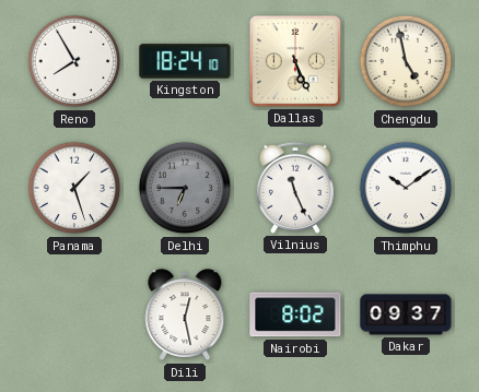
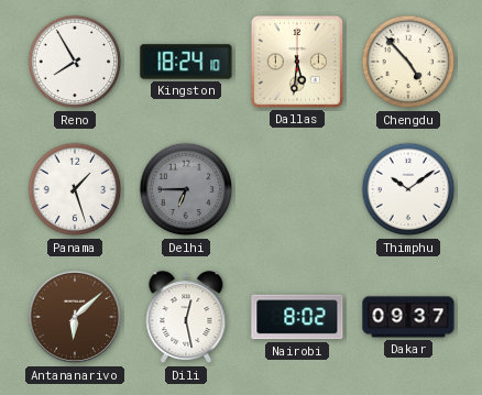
Dallas: 5:26 -> 5:31 (297, 62)
Chengdu: 4:58 -> 4:53 (408, 62)
Vilnius: 11:26 -> none (295, 188)
Antananarivo: none -> 6:08 (75, 317)
